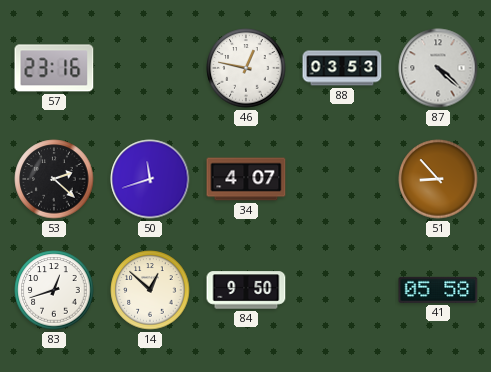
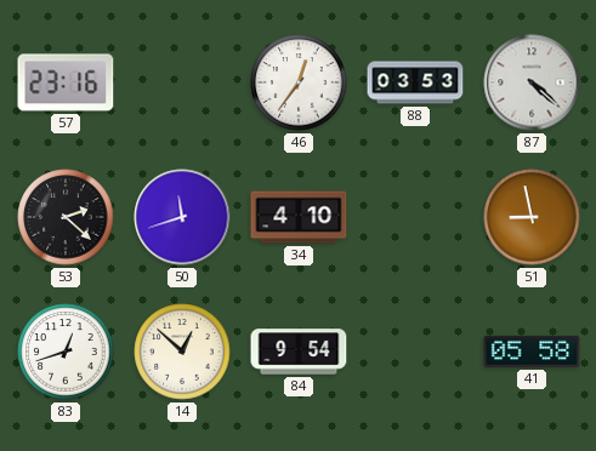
46: 12:47 -> 12:36 (299, 82)
34: 4:07 -> 4:10 (299, 217)
51: 8:53 -> 8:58 (532, 217)
84: 9:50 -> 9:54 (299, 352)
